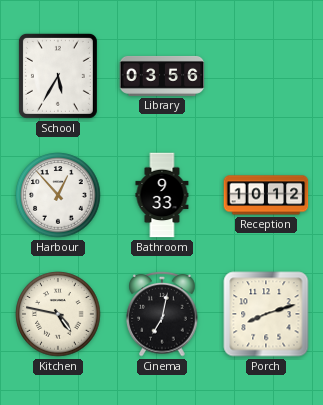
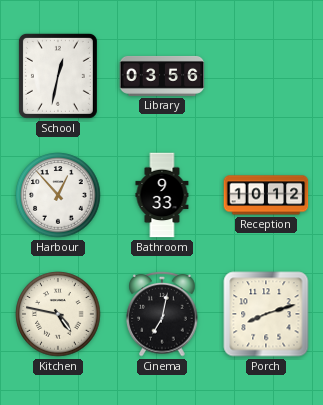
School: 5:35 -> 12:32 (58, 76)
